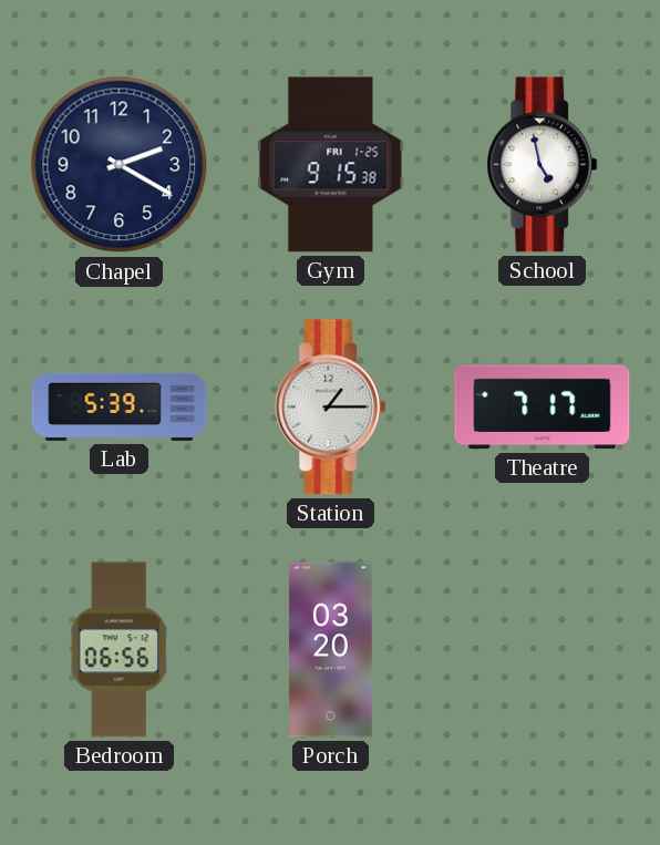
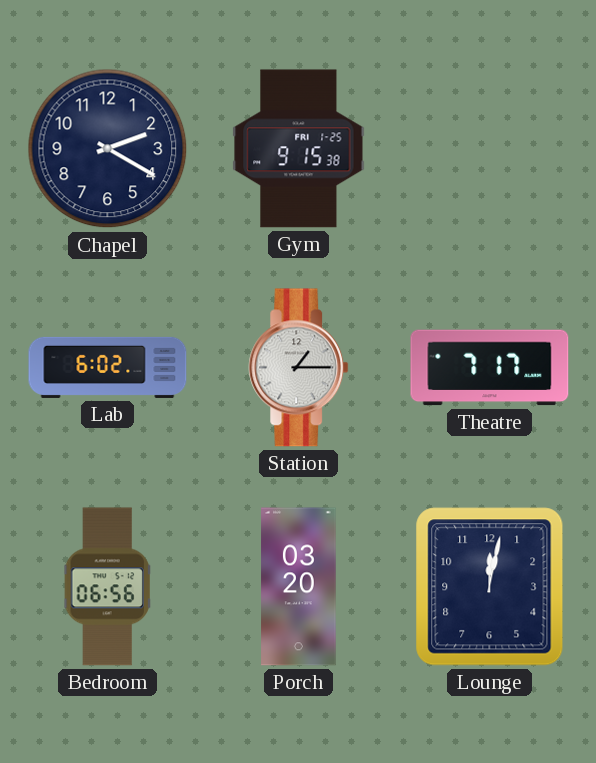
School: 4:58 -> none (543, 165)
Lab: 5:39 -> 6:02 (108, 367)
Lounge: none -> 12:02 (490, 587)
